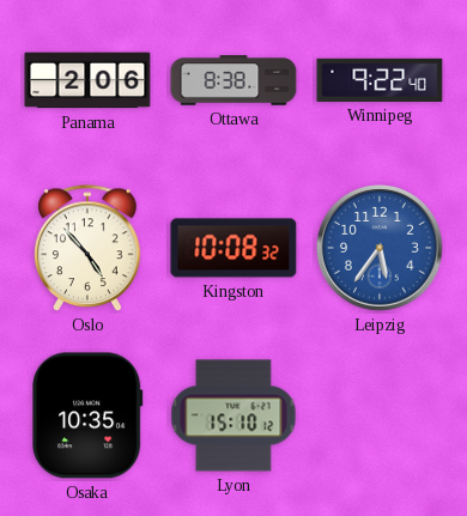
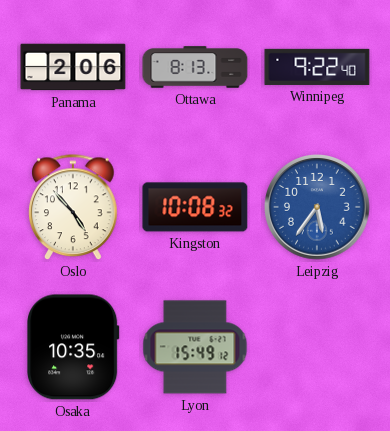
Ottawa: 8:38 -> 8:13 (195, 67)
Lyon: 15:10 -> 15:49 (195, 347)
